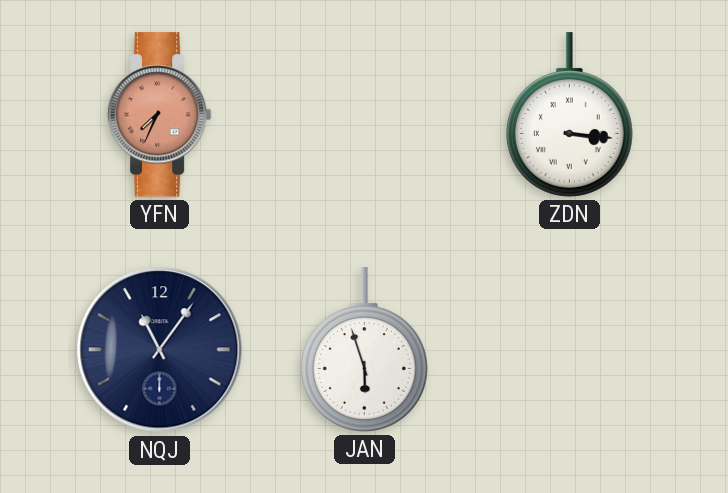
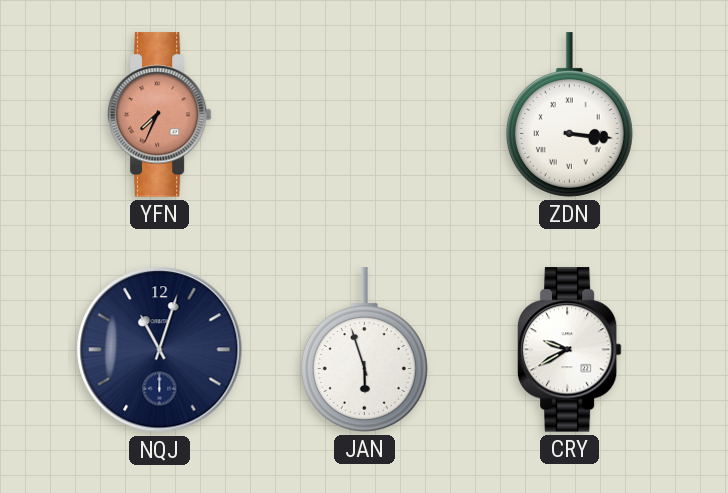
NQJ: 11:06 -> 11:03 (160, 350)
CRY: none -> 9:40 (569, 350)
